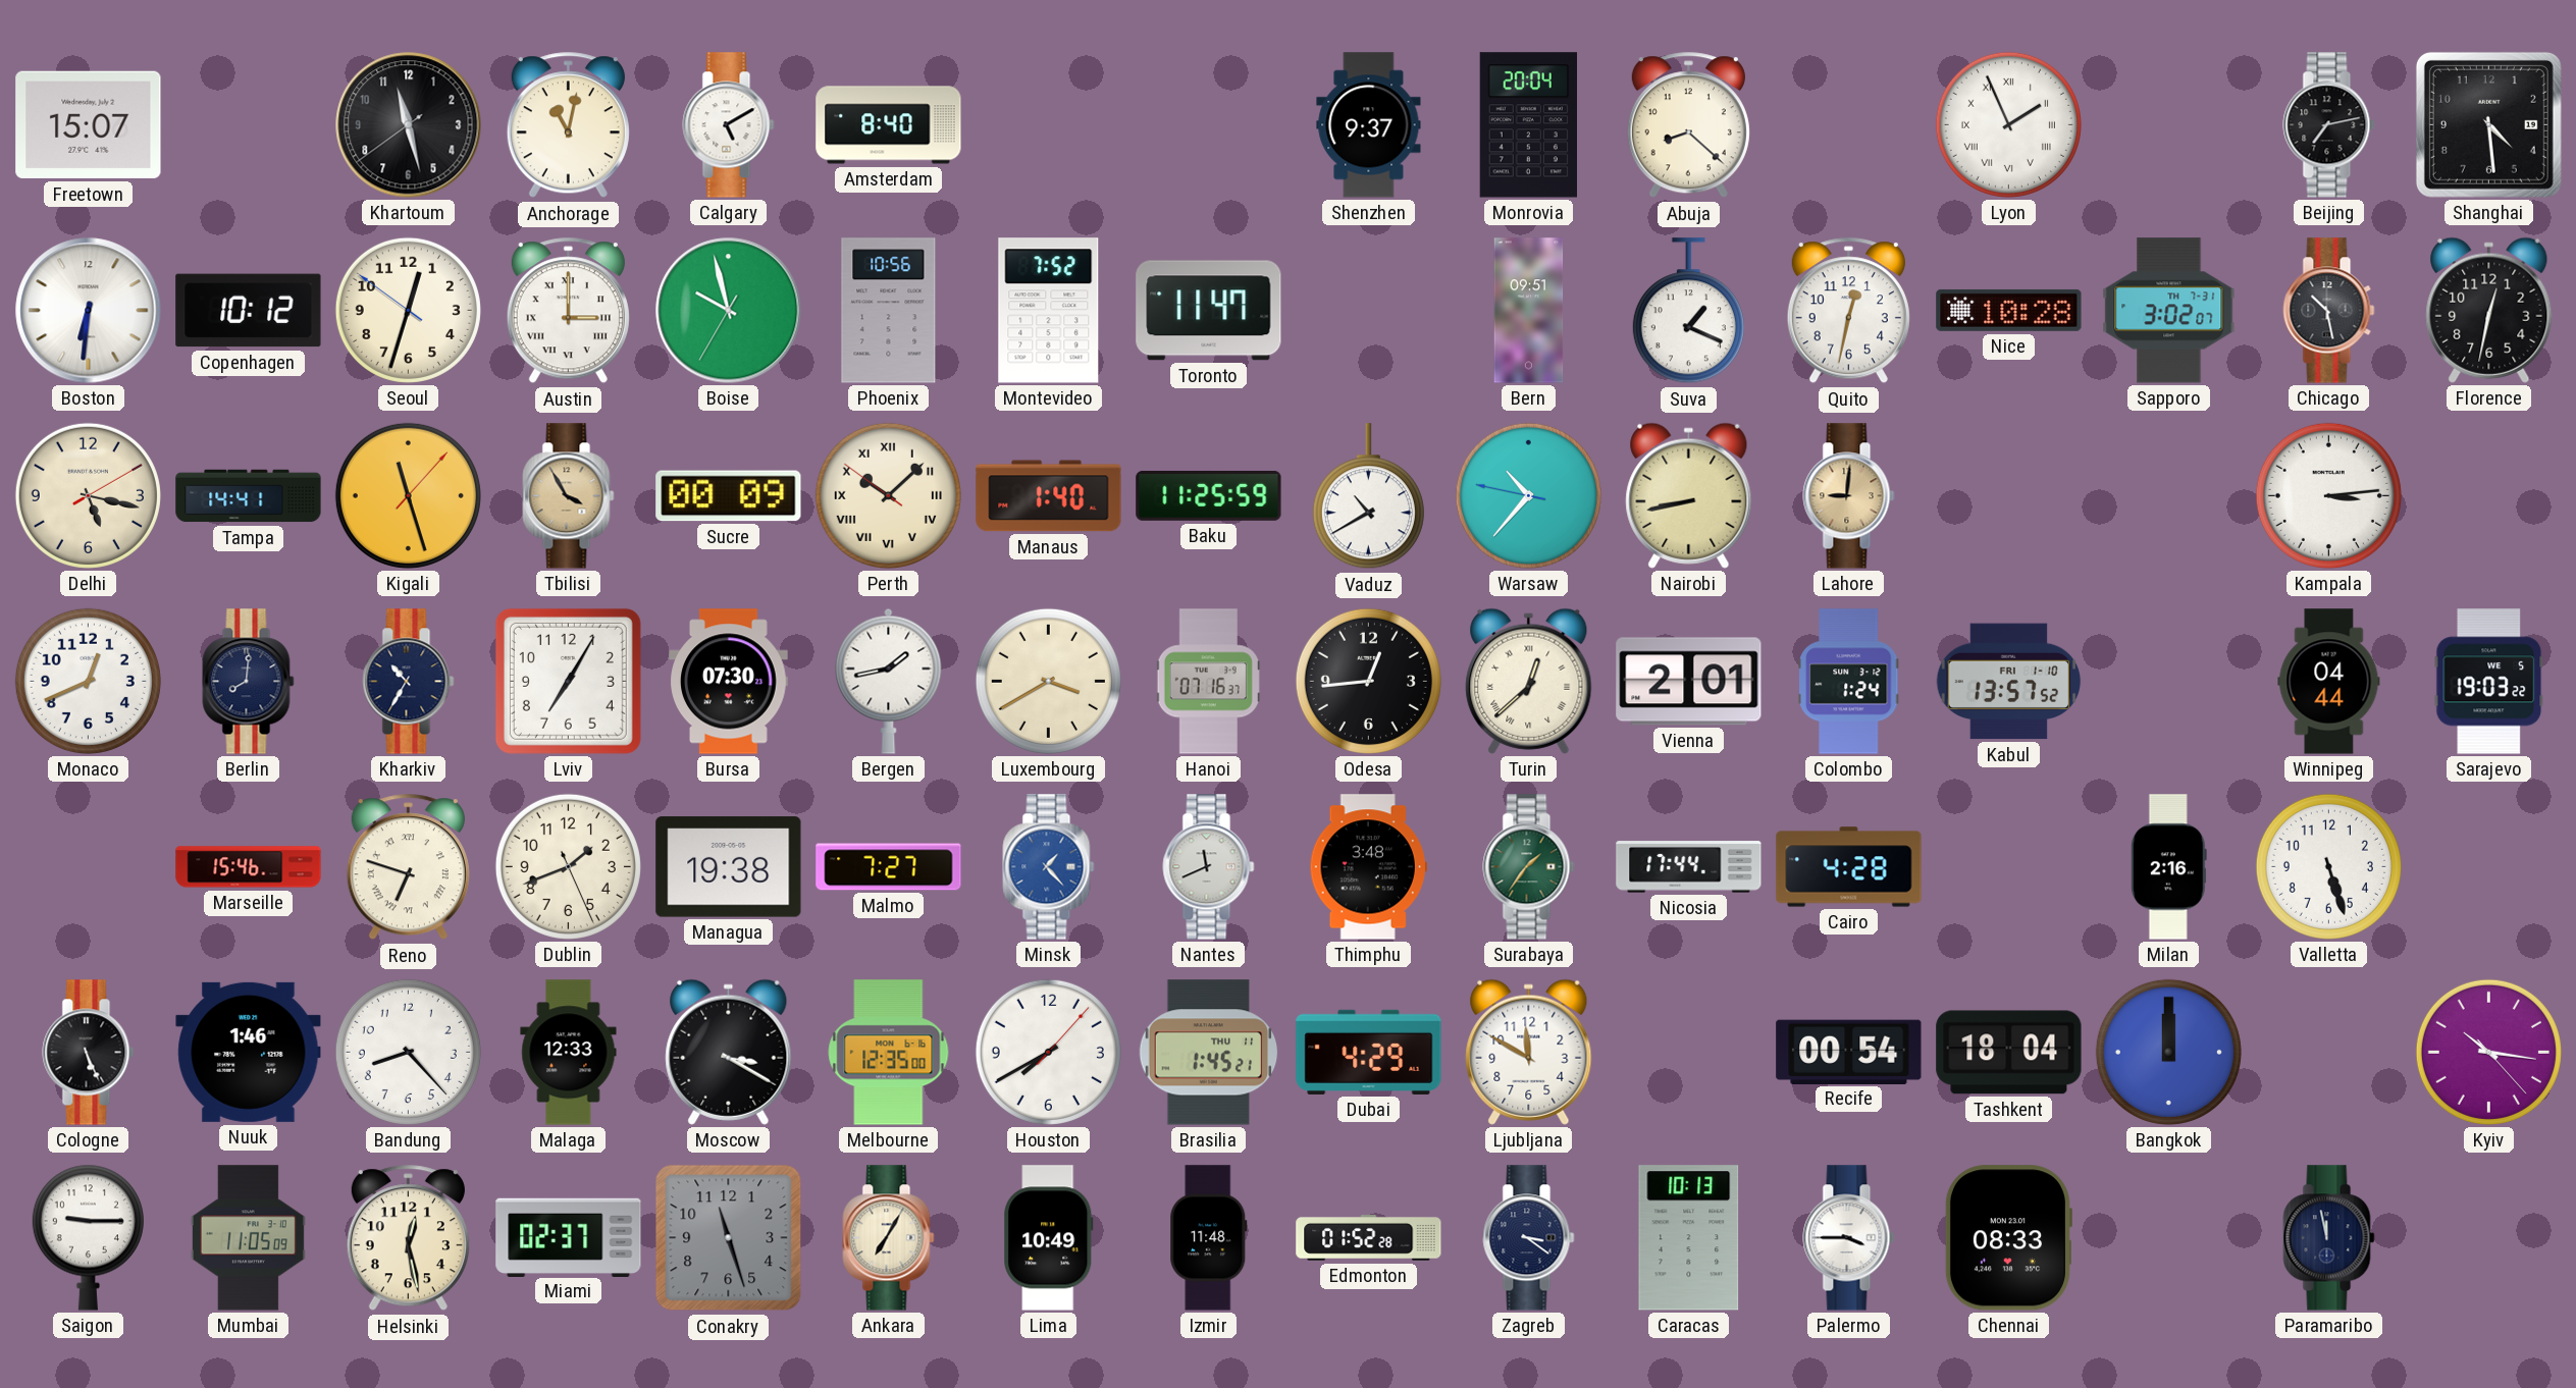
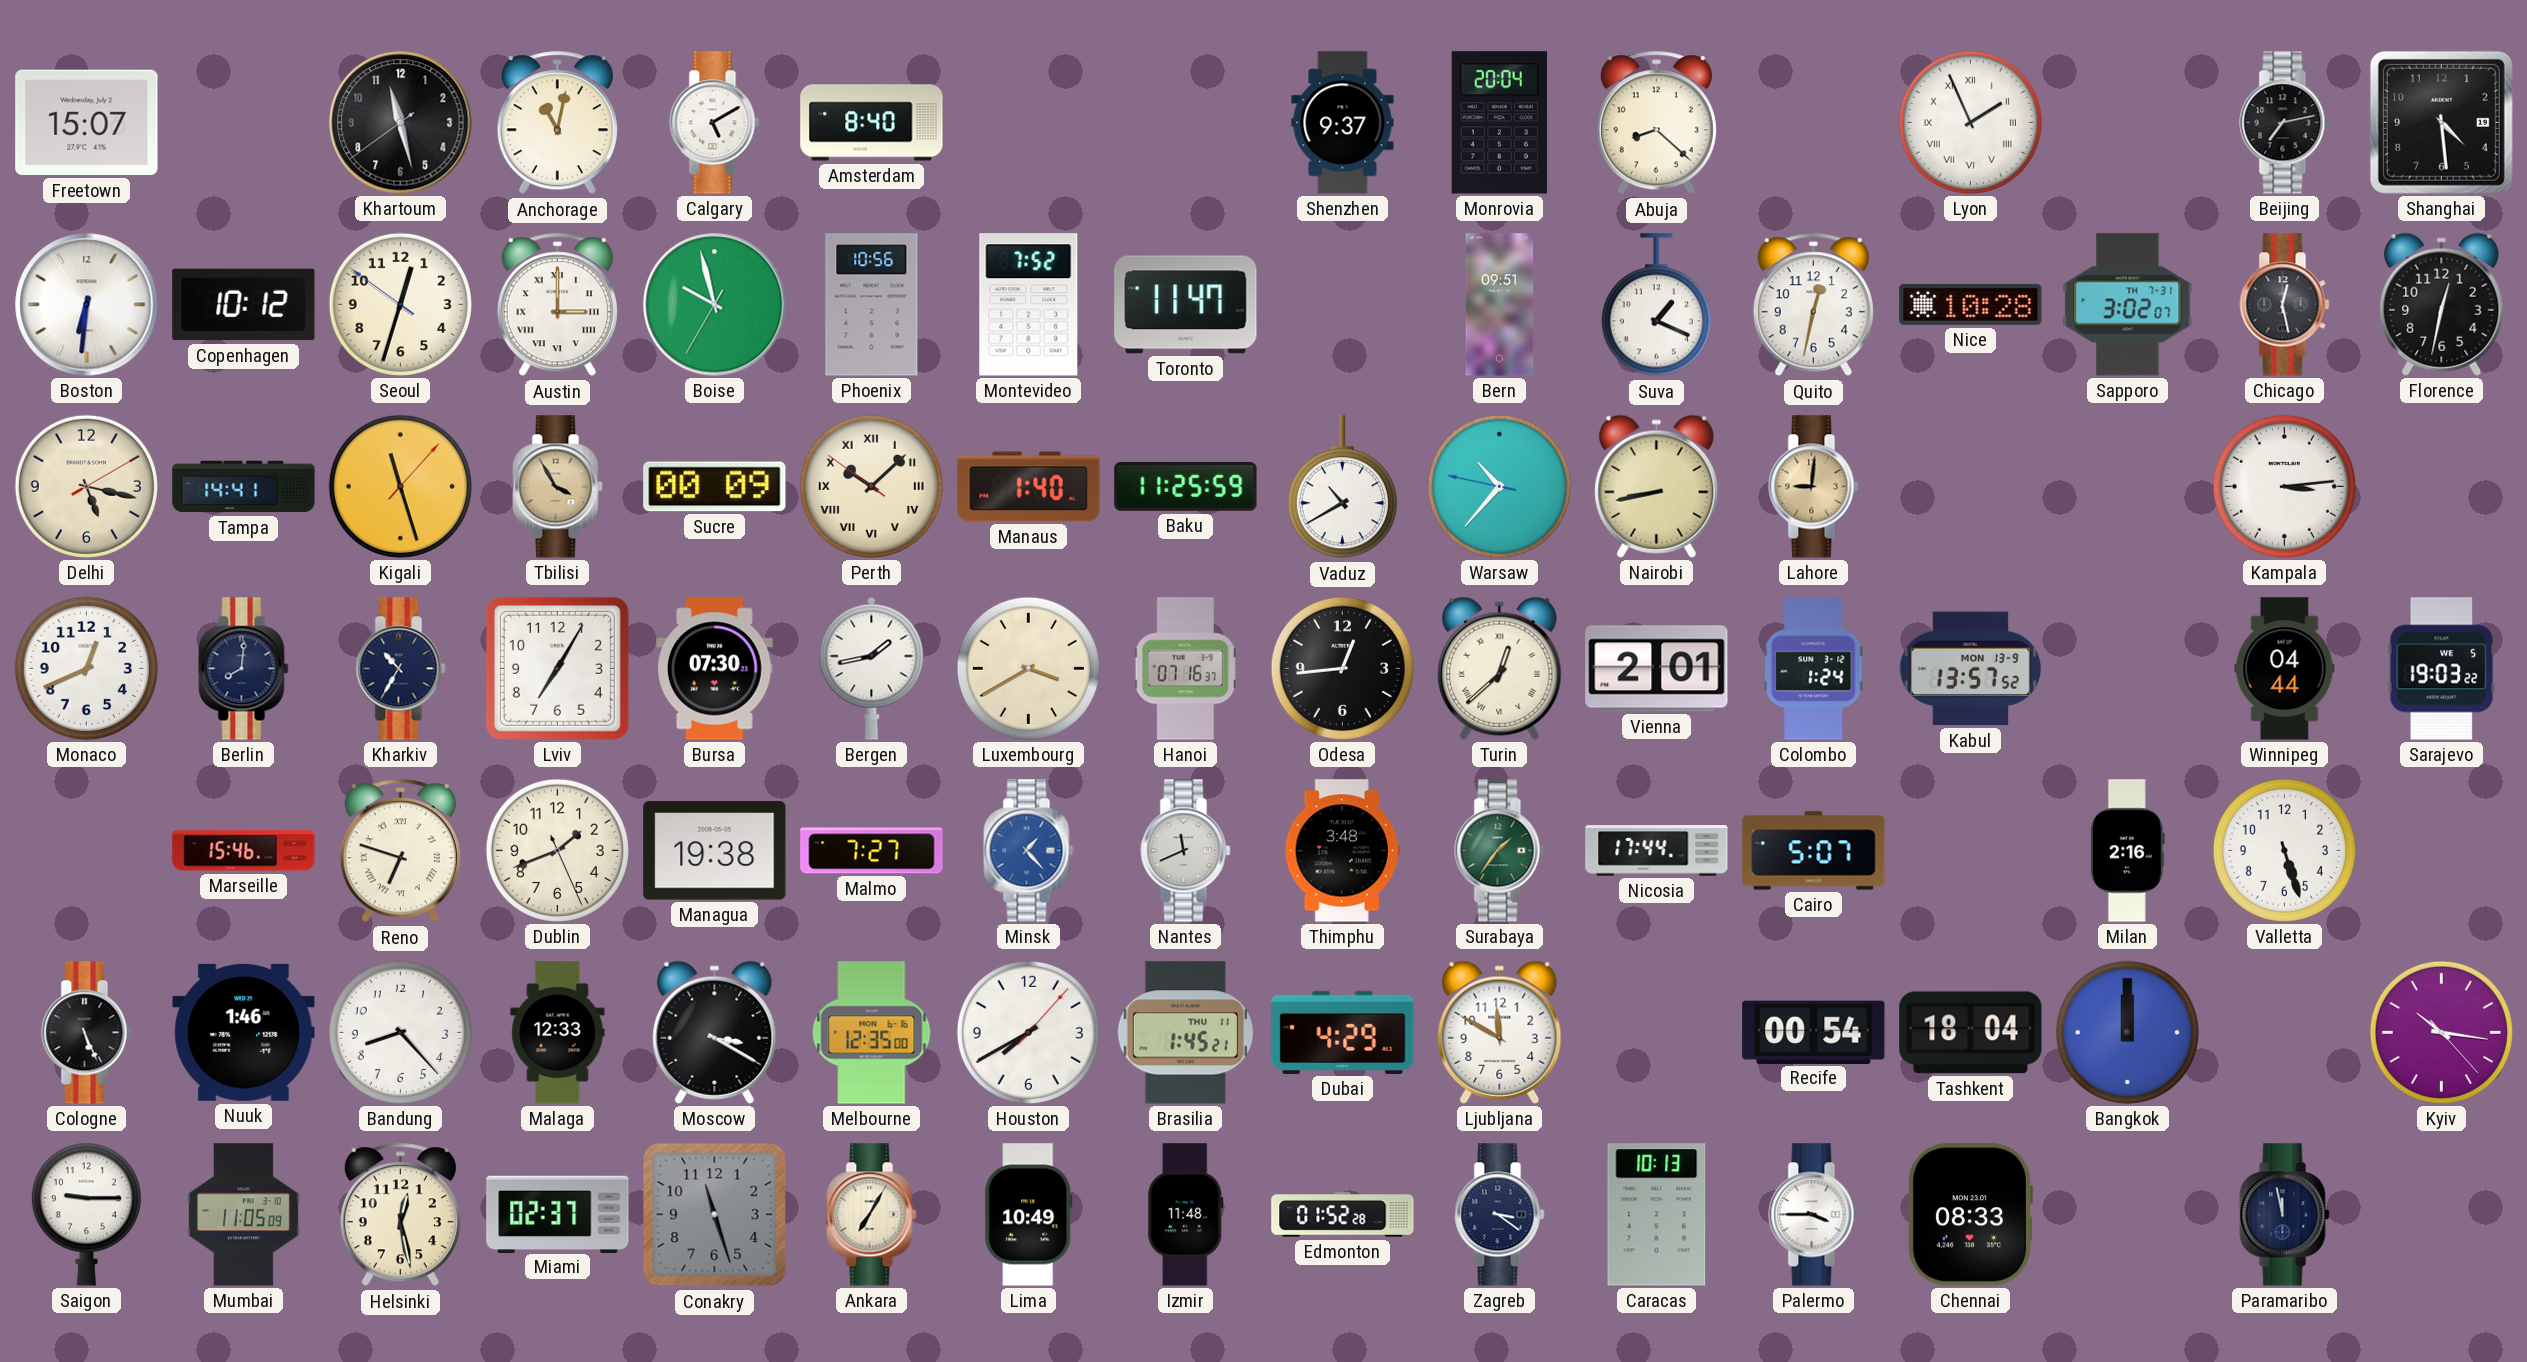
Chicago: 10:28 -> 12:28 (2285, 305)
Kabul date: FRI 1-10 -> MON 13-9 (1971, 669)
Cairo: 4:28 -> 5:07 (1814, 851)
